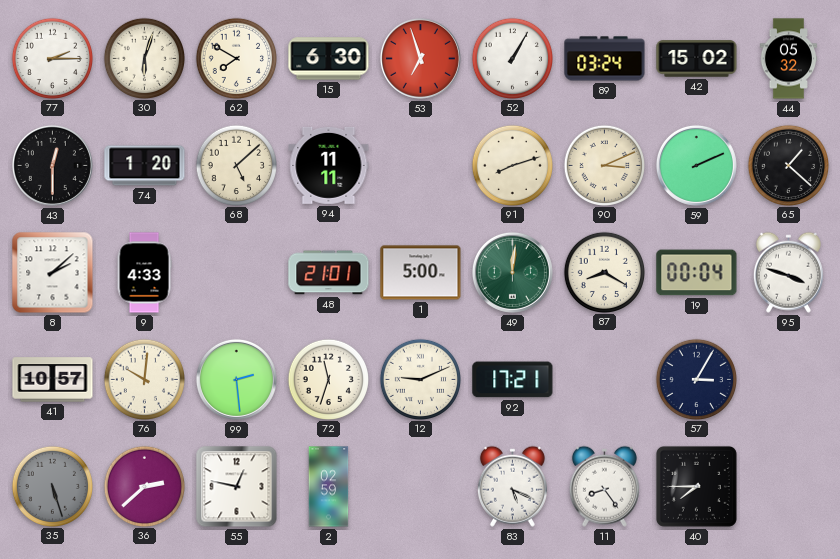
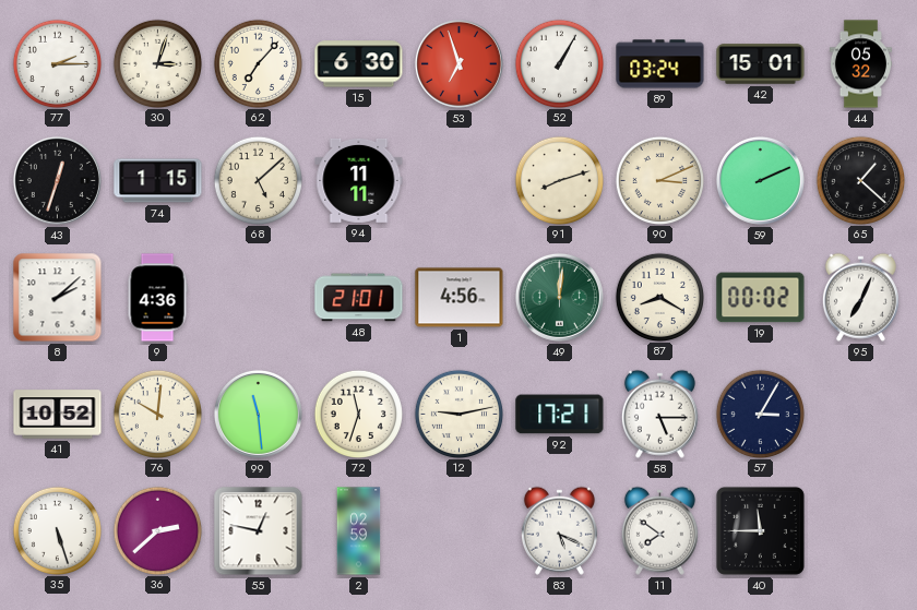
30: 6:03 -> 3:03 (157, 63)
62: 7:50 -> 7:07 (258, 63)
42: 15:02 -> 15:01 (761, 64)
43: 12:30 -> 12:33 (57, 180)
74: 1:20 -> 1:15 (158, 181)
9: 4:33 -> 4:36 (157, 298)
1: 5:00 -> 4:56 (460, 298)
19: 00:04 -> 00:02 (761, 298)
95: 3:48 -> 7:04 (860, 297)
41: 10:57 -> 10:52 (58, 415)
99: 2:29 -> 11:29 (258, 414)
12: 9:11 -> 9:13 (458, 414)
58: none -> 5:15 (659, 414)
35 dial: grey -> white (57, 530)
11: 8:24 -> 7:51 (659, 530)
40: 7:45 -> 11:45 (760, 530)
